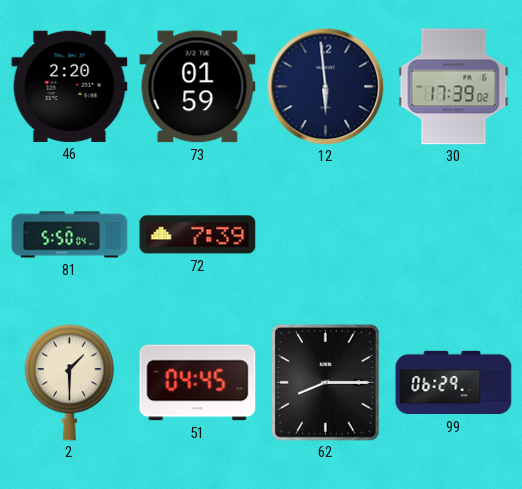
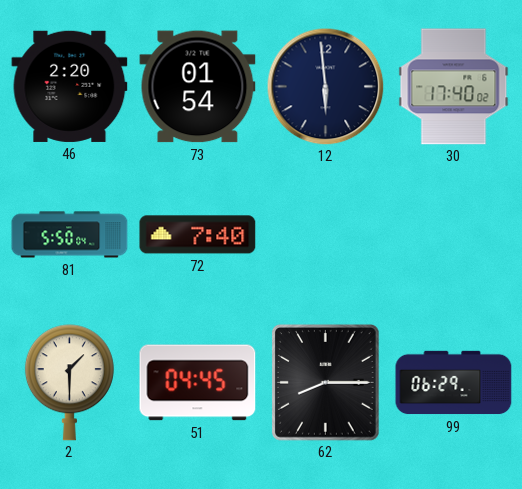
73: 01:59 -> 01:54 (198, 87)
30: 17:39 -> 17:40 (454, 87)
72: 7:39 -> 7:40 (198, 235)
